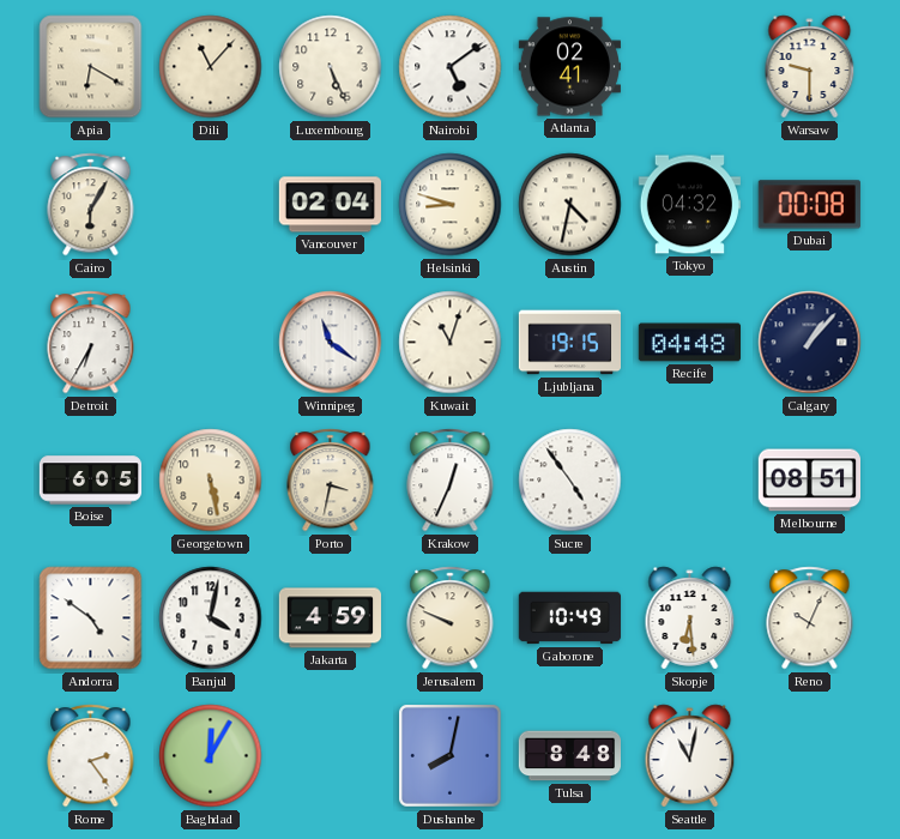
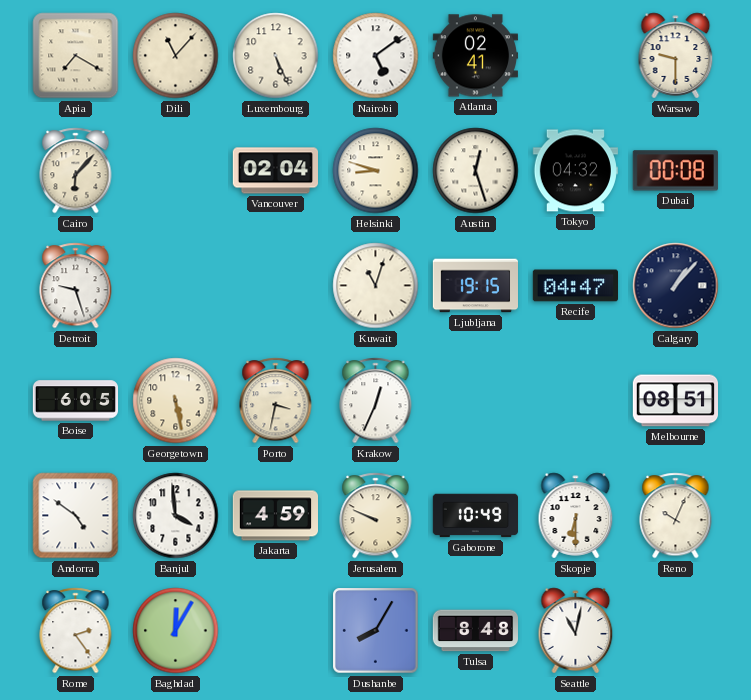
Apia: 6:20 -> 7:20 (76, 56)
Cairo: 6:05 -> 6:07 (76, 171)
Austin: 4:32 -> 12:27 (476, 171)
Detroit: 6:35 -> 9:27 (76, 286)
Winnipeg: 11:21 -> none (331, 343)
Recife: 04:48 -> 04:47 (575, 286)
Sucre: 4:54 -> none (570, 481)
Banjul: 4:02 -> 3:59 (176, 516)
Skopje: 6:29 -> 6:30 (576, 516)
Dushanbe: 8:02 -> 8:05 (376, 631)
